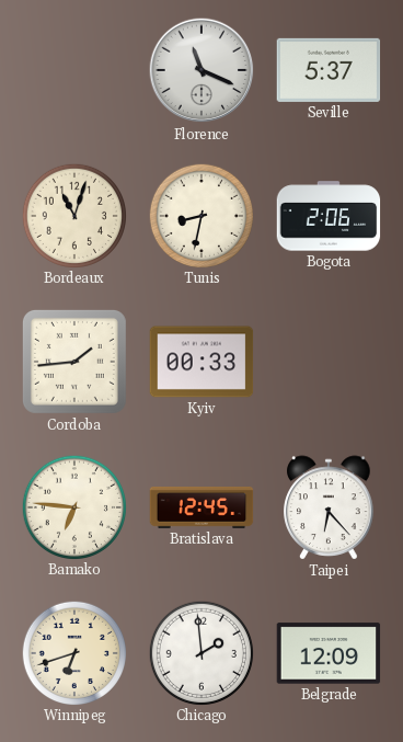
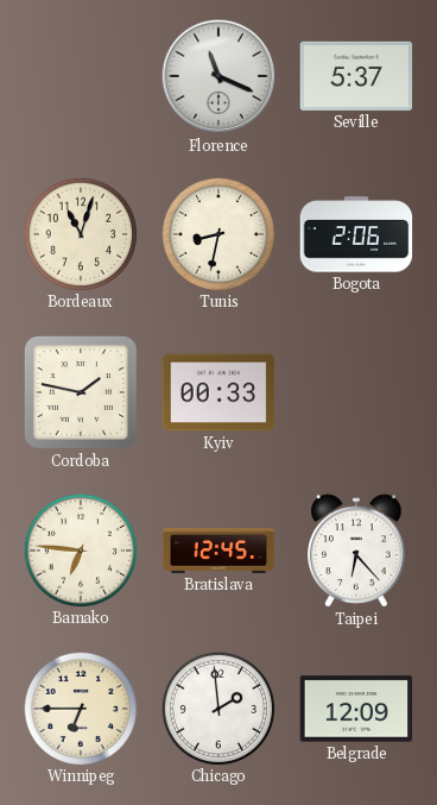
Cordoba: 1:44 -> 1:47 (81, 392)
Winnipeg: 6:42 -> 6:45 (80, 707)
